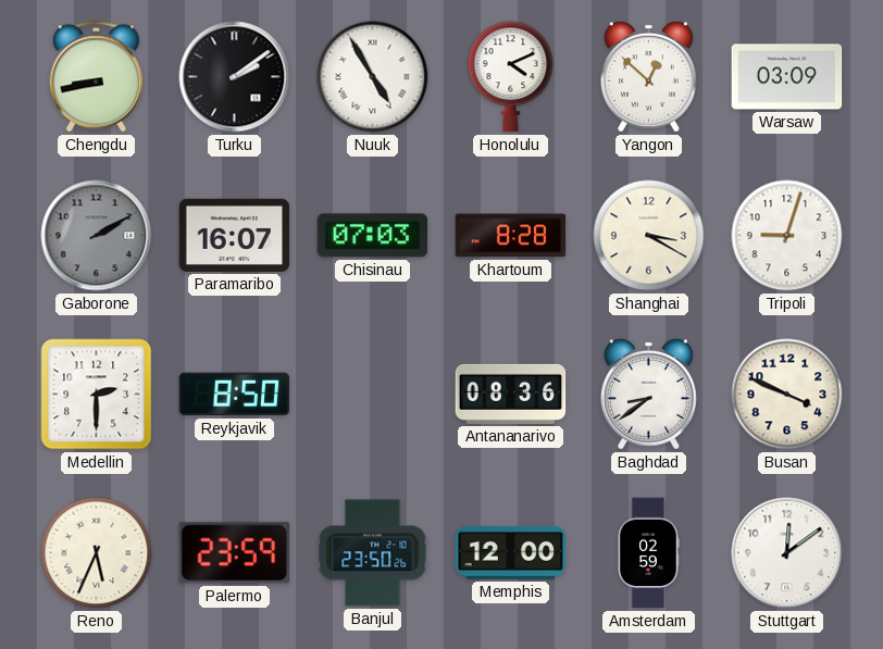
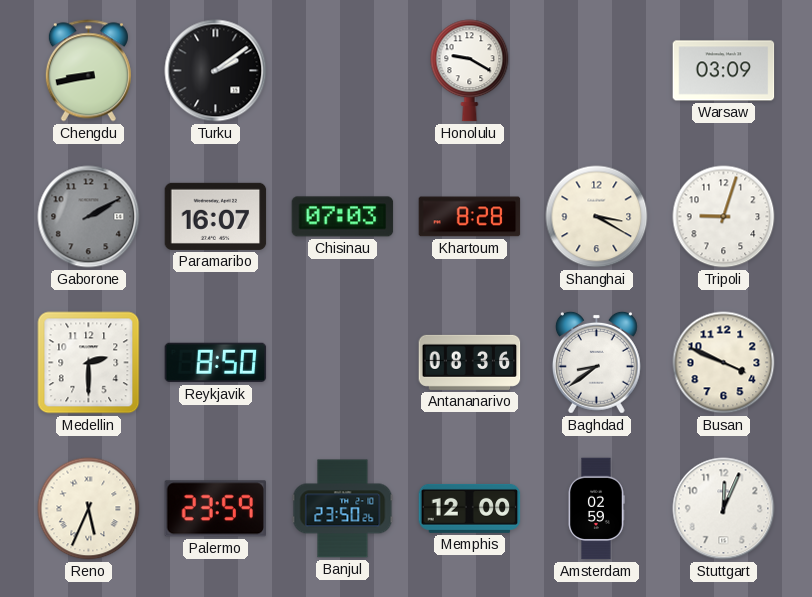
Nuuk: 4:55 -> none (373, 77)
Honolulu: 4:11 -> 9:20 (470, 71)
Yangon: 12:52 -> none (648, 76)
Stuttgart: 12:09 -> 12:04 (724, 509)
